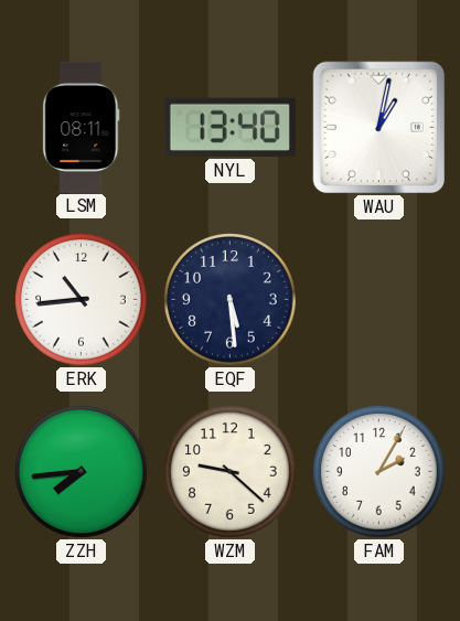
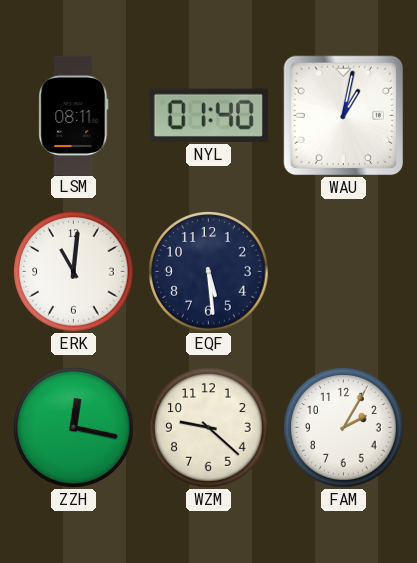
NYL: 13:40 -> 01:40 (208, 115)
ERK: 10:44 -> 11:01 (74, 272)
ZZH: 7:44 -> 12:17 (74, 428)
